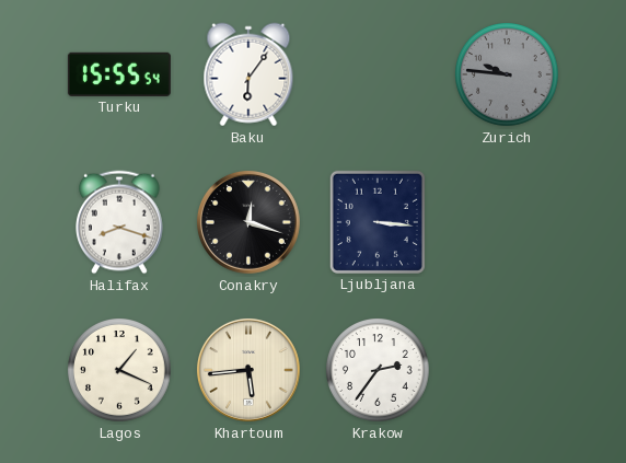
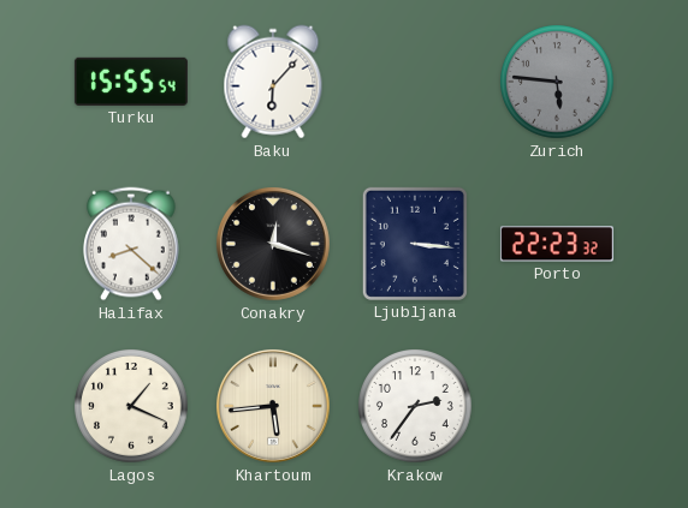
Baku: 6:06 -> 6:07 (273, 82)
Zurich: 9:46 -> 5:46 (557, 82)
Halifax: 8:18 -> 8:22 (132, 244)
Porto: none -> 22:23 (557, 244)
